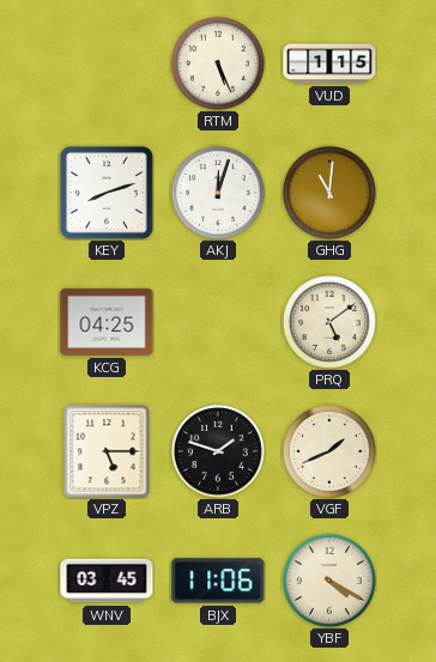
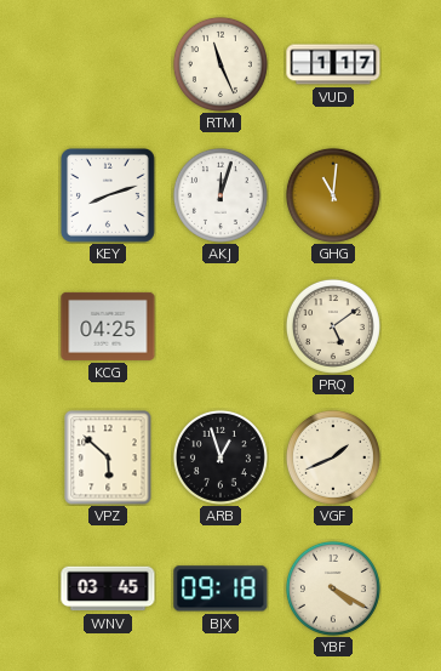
RTM: 5:26 -> 11:26 (220, 64)
VUD: 1:15 -> 1:17 (333, 64)
VPZ: 5:15 -> 5:52 (108, 457)
ARB: 1:48 -> 12:57 (220, 457)
BJX: 11:06 -> 09:18 (220, 588)
